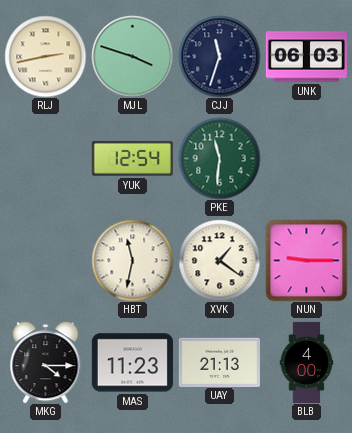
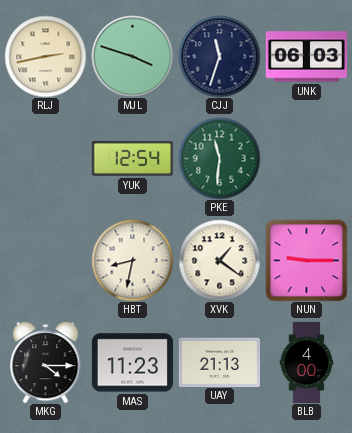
HBT: 11:32 -> 8:32 (132, 260)
